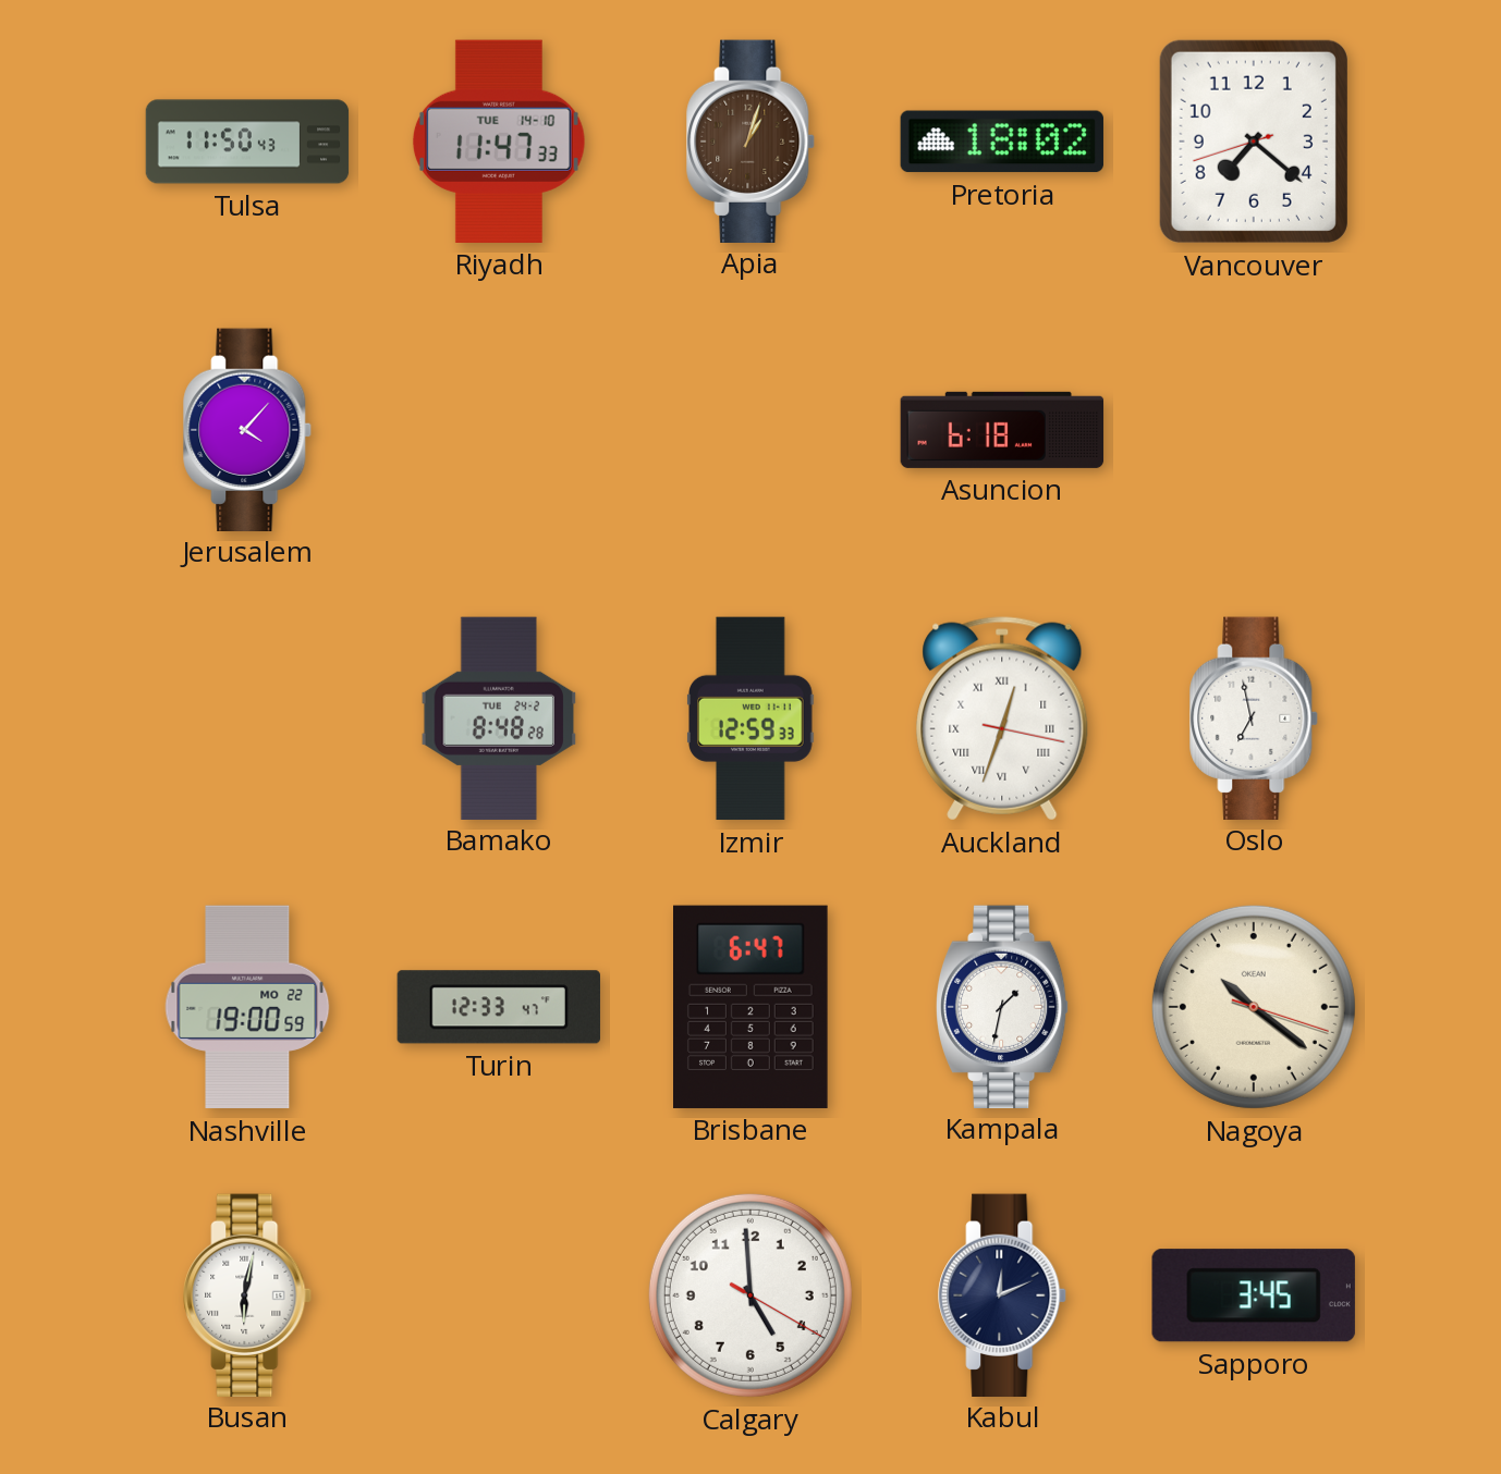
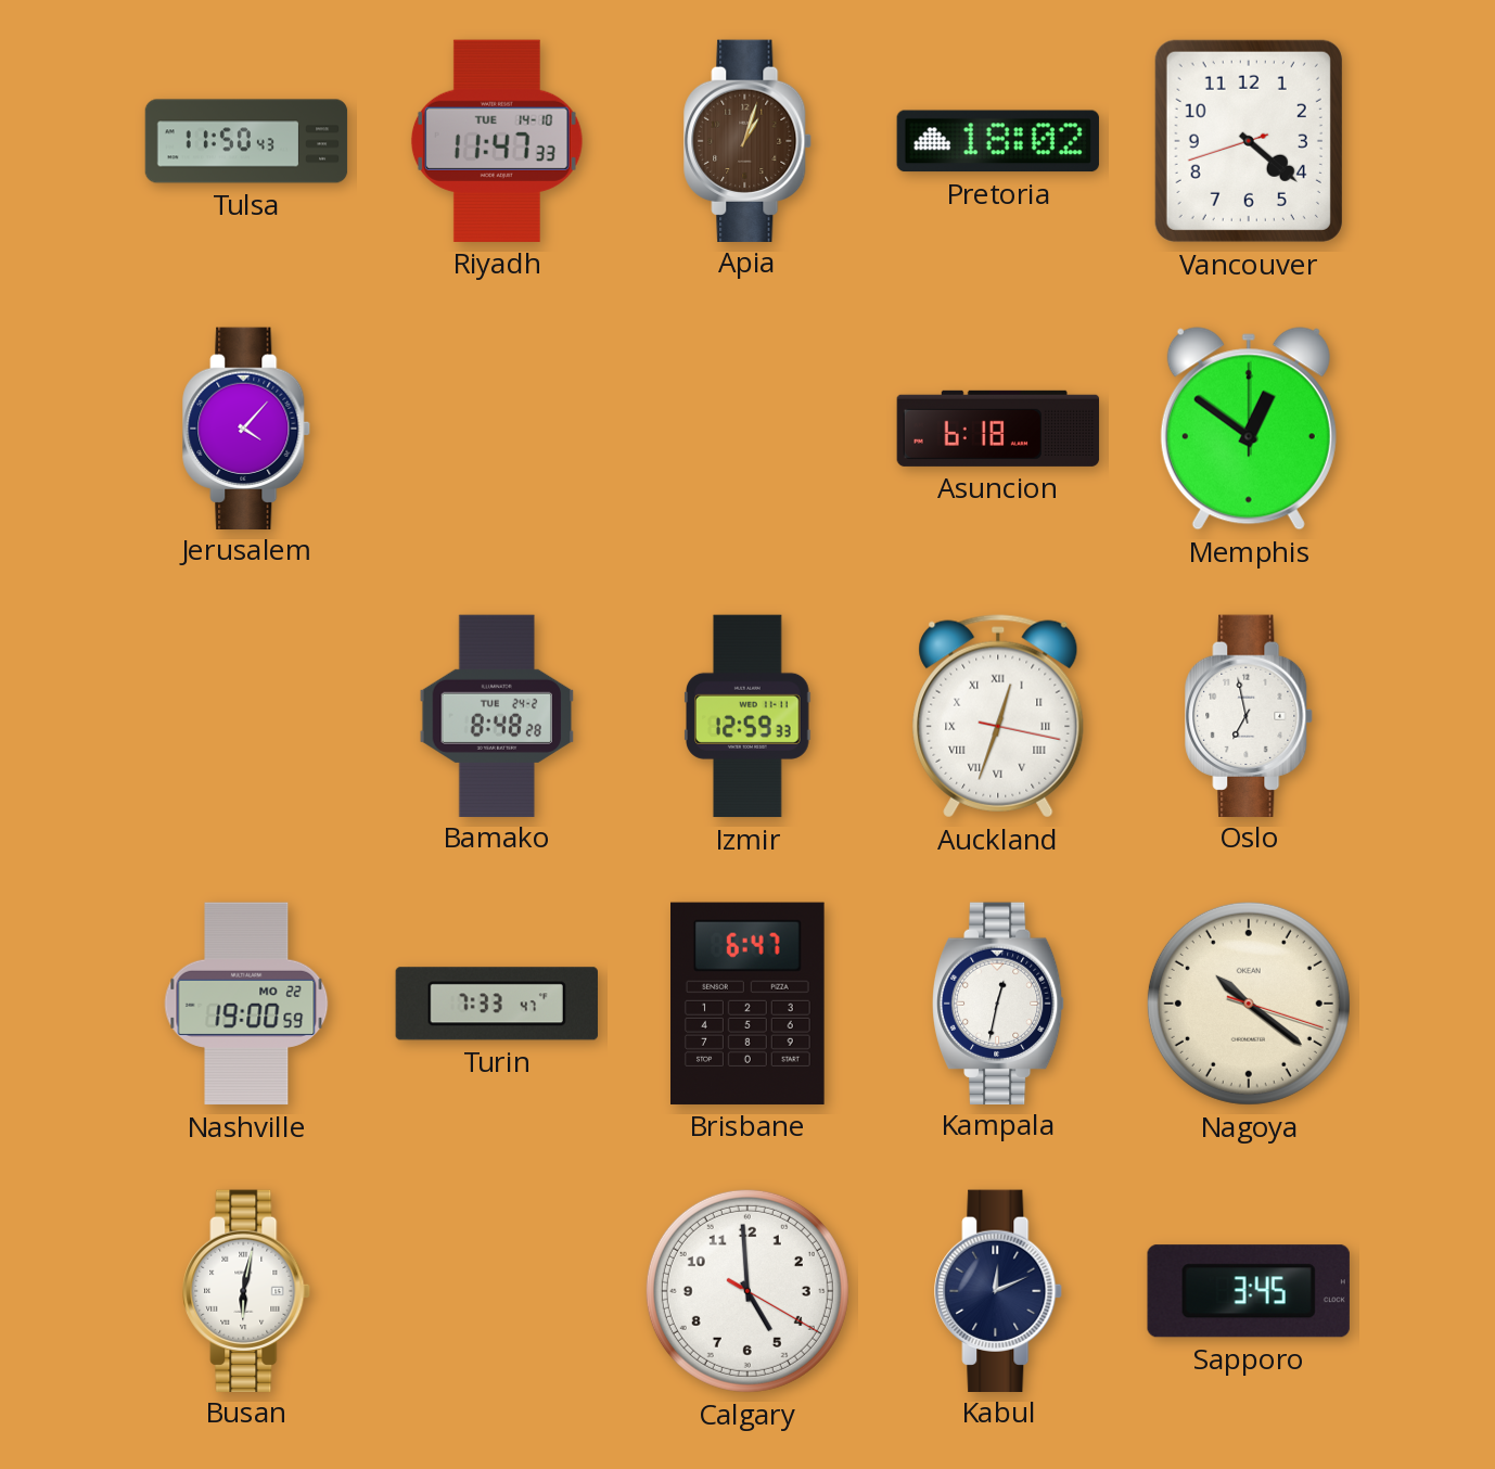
Vancouver: 7:21 -> 4:21 (1249, 141)
Memphis: none -> 12:51 (1249, 429)
Turin: 12:33 -> 7:33 (497, 1004)
Kampala: 1:32 -> 12:32 (998, 1002)
